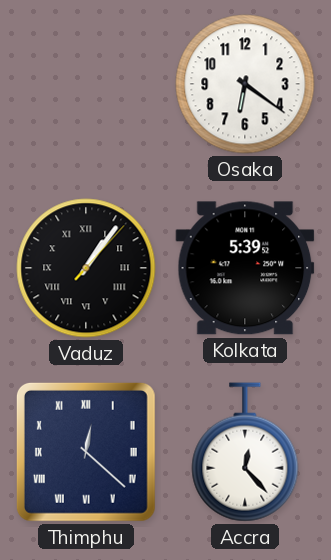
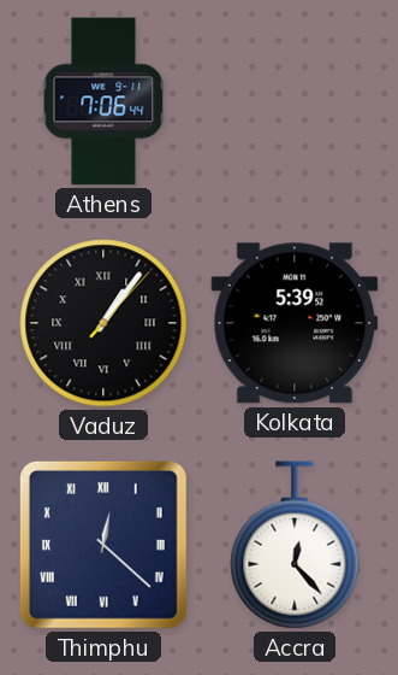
Athens: none -> 7:06 (103, 101)
Osaka: 6:21 -> none (245, 84)
